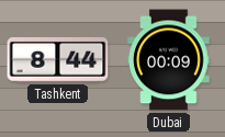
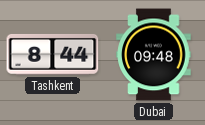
Dubai: 00:09 -> 09:48 (154, 55)
